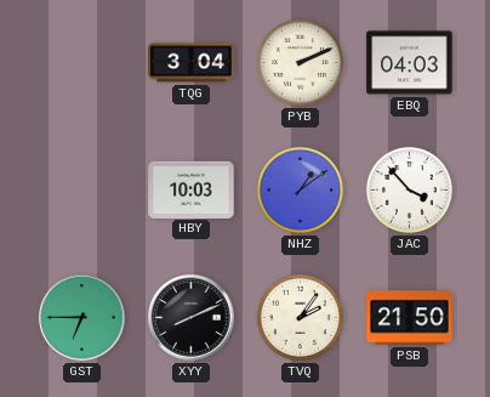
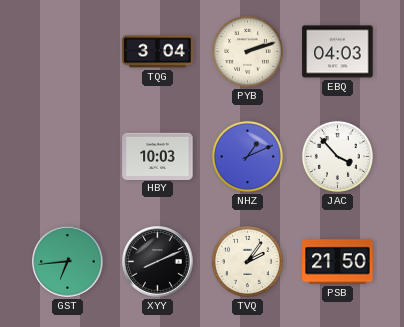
PYB: 2:11 -> 2:12 (247, 51)
NHZ: 1:09 -> 1:11 (247, 156)
GST: 6:45 -> 6:44 (68, 262)
